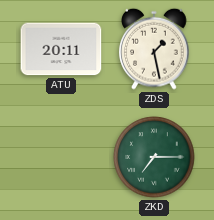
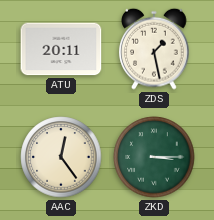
AAC: none -> 12:24 (61, 157)
ZKD: 7:15 -> 3:15 (154, 157)
